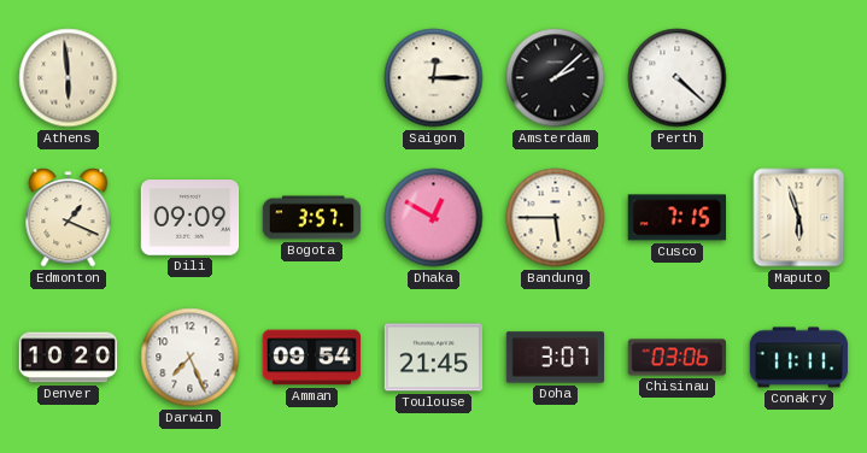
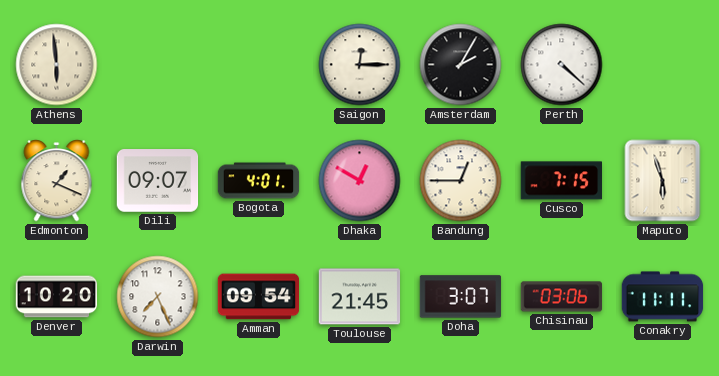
Amsterdam: 2:08 -> 2:05 (461, 65)
Dili: 09:09 -> 09:07 (158, 181)
Bogota: 3:57 -> 4:01 (259, 181)
Bandung: 5:45 -> 12:45 (461, 181)
